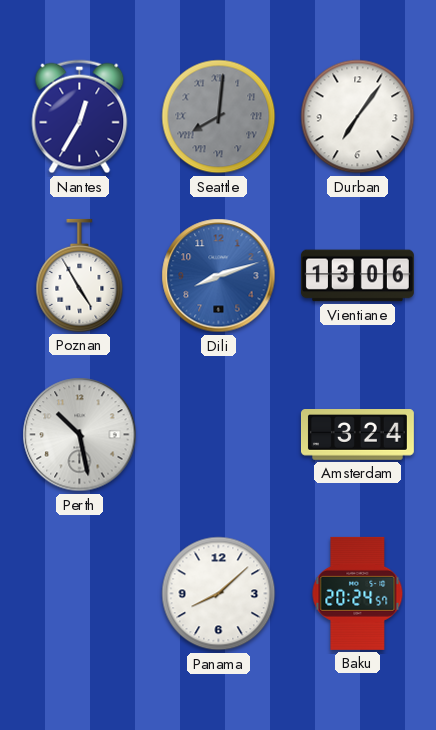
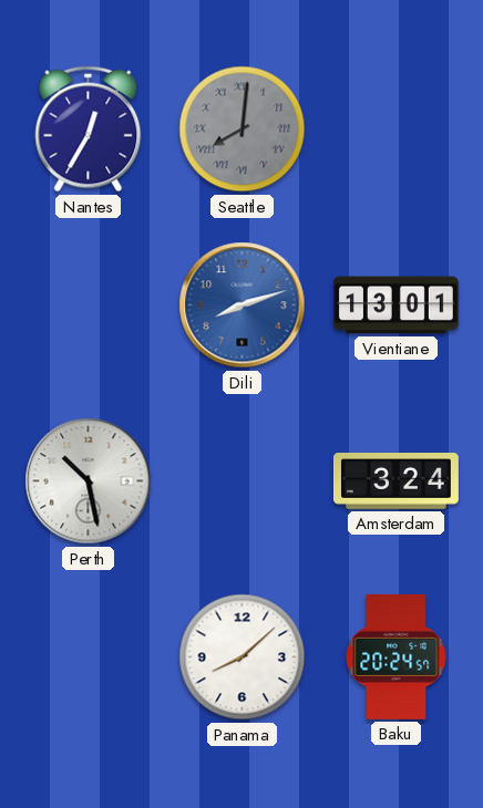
Durban: 7:06 -> none (358, 117)
Poznan: 4:55 -> none (80, 275)
Vientiane: 13:06 -> 13:01 (395, 305)
